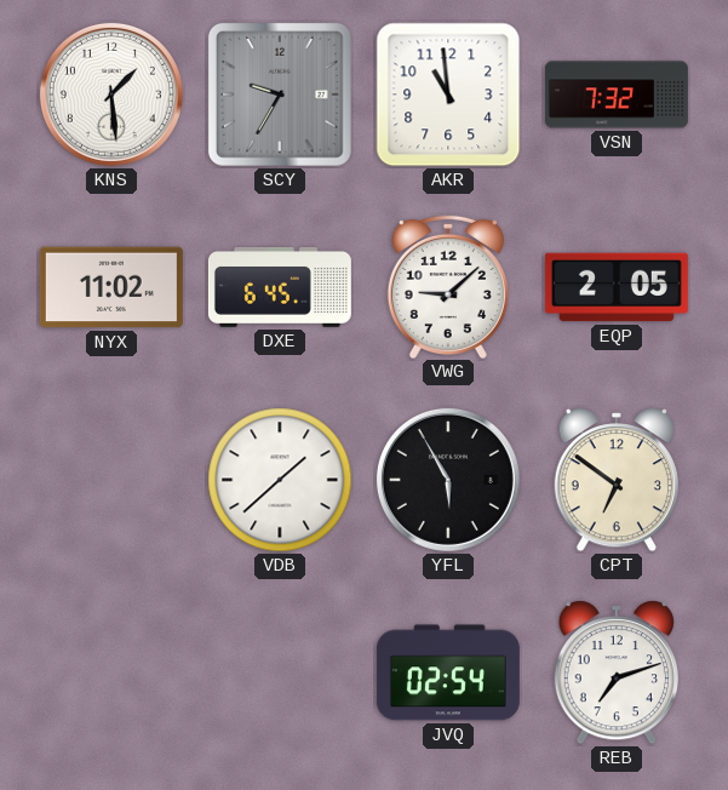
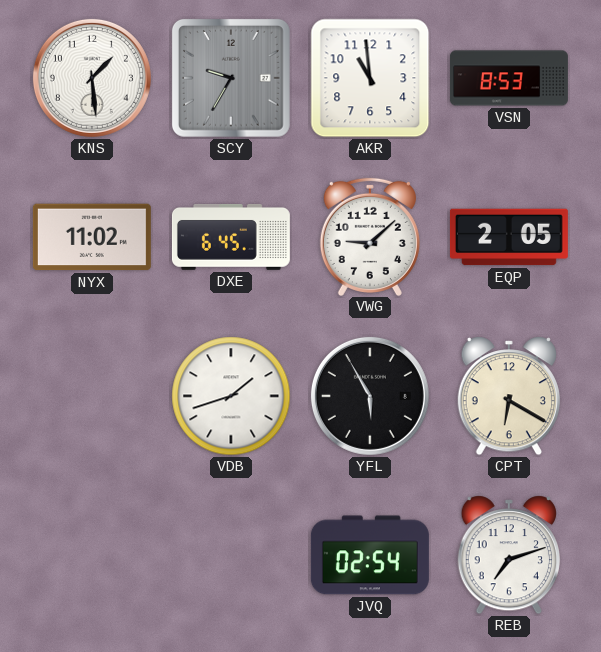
VSN: 7:32 -> 8:53 (509, 78)
VDB: 1:38 -> 1:42 (231, 396)
CPT: 6:51 -> 6:20 (509, 396)
